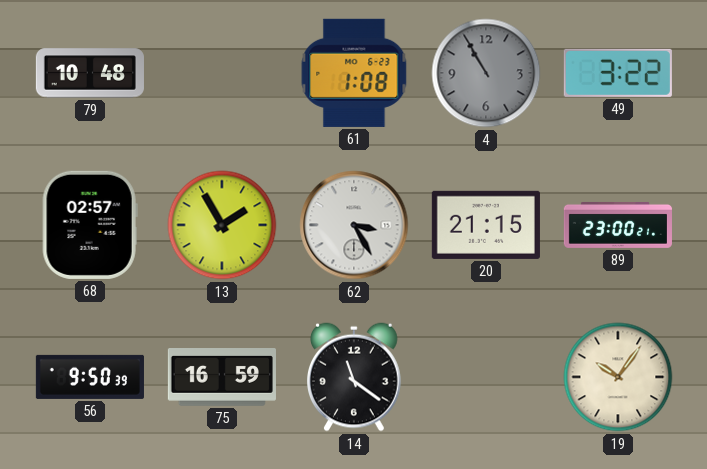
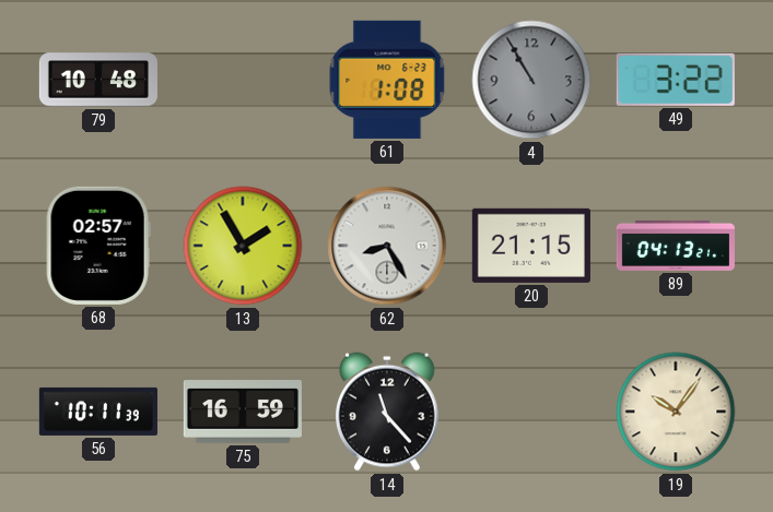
62: 3:25 -> 8:25 (387, 246)
89: 23:00 -> 04:13 (676, 246)
56: 9:50 -> 10:11 (98, 412)
14: 11:21 -> 11:23 (388, 412)
